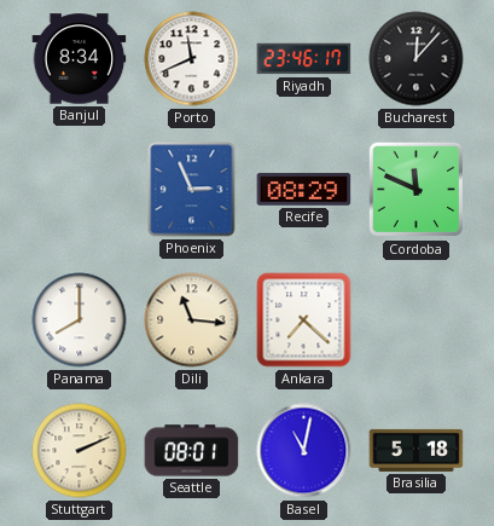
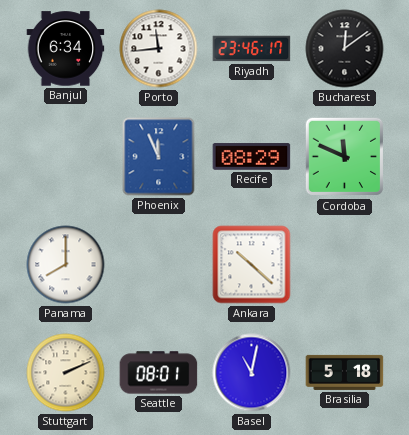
Banjul: 8:34 -> 6:34 (66, 49)
Porto: 11:41 -> 11:44 (159, 49)
Bucharest: 12:07 -> 12:09 (345, 49)
Phoenix: 2:56 -> 11:56 (159, 157)
Dili: 11:16 -> none (192, 320)
Ankara: 7:22 -> 10:22 (252, 265)
